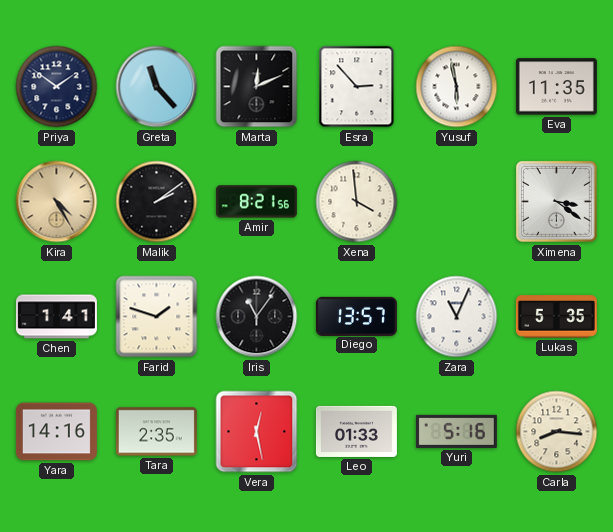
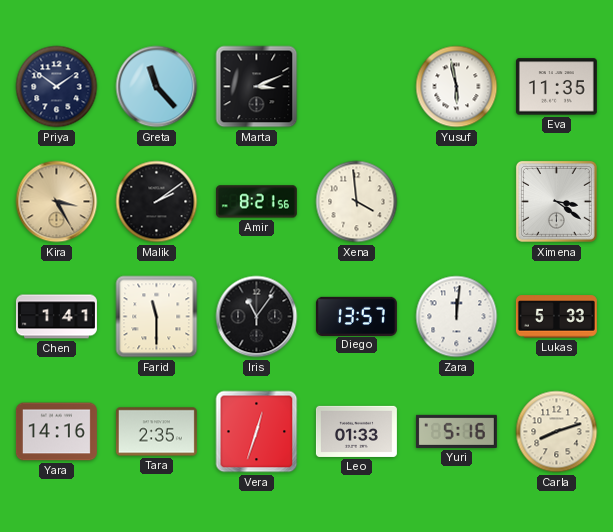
Marta: 12:11 -> 3:11 (257, 87)
Esra: 2:53 -> none (357, 87)
Kira: 4:25 -> 3:25 (57, 202)
Farid: 1:48 -> 11:30 (157, 317)
Zara: 11:04 -> 12:01 (457, 317)
Lukas: 5:35 -> 5:33 (556, 317)
Vera: 12:28 -> 12:33 (257, 432)
Carla: 8:16 -> 8:12 (557, 432)
